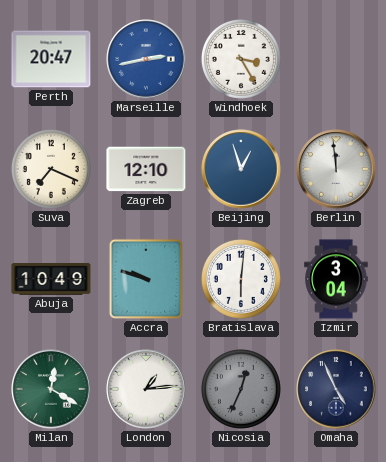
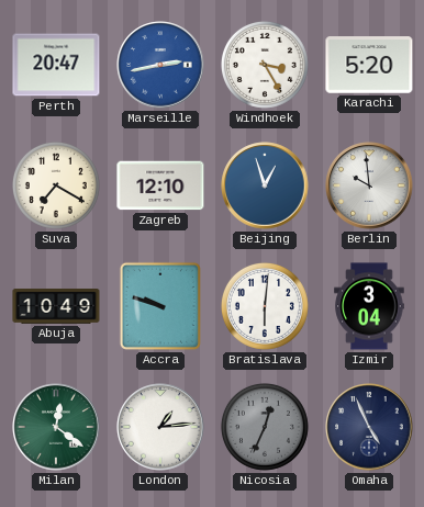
Karachi: none -> 5:20 (369, 65)
Suva: 7:19 -> 7:20 (56, 185)
Berlin: 11:59 -> 9:59 (369, 185)
Milan: 12:20 -> 12:21 (56, 427)
